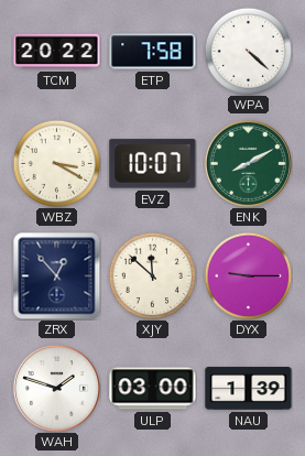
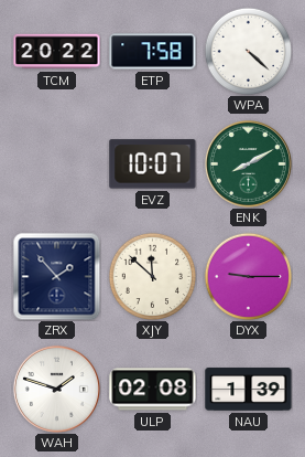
WBZ: 3:20 -> none (56, 163)
ZRX: 12:53 -> 1:53 (56, 276)
ULP: 03:00 -> 02:08 (153, 390)
